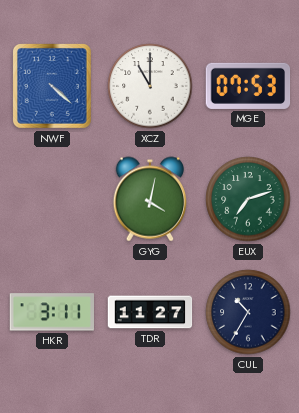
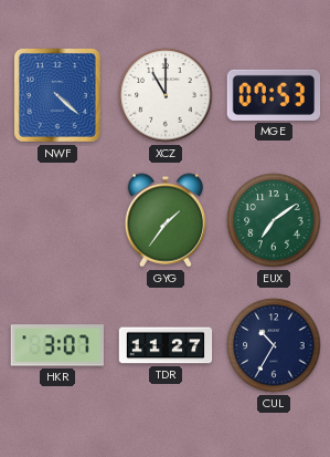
GYG: 4:02 -> 1:36 (166, 220)
EUX: 7:12 -> 7:09 (274, 220)
HKR: 3:11 -> 3:07 (56, 345)
